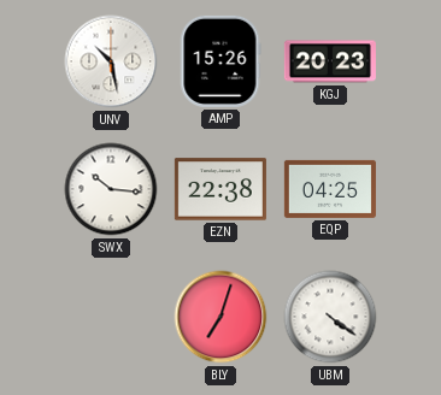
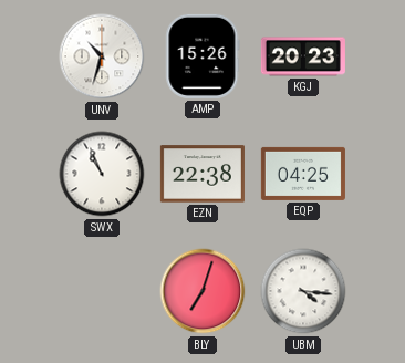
UNV: 10:28 -> 10:33 (102, 56)
SWX: 10:16 -> 10:56 (102, 174)
UBM: 4:21 -> 4:16 (303, 291)
